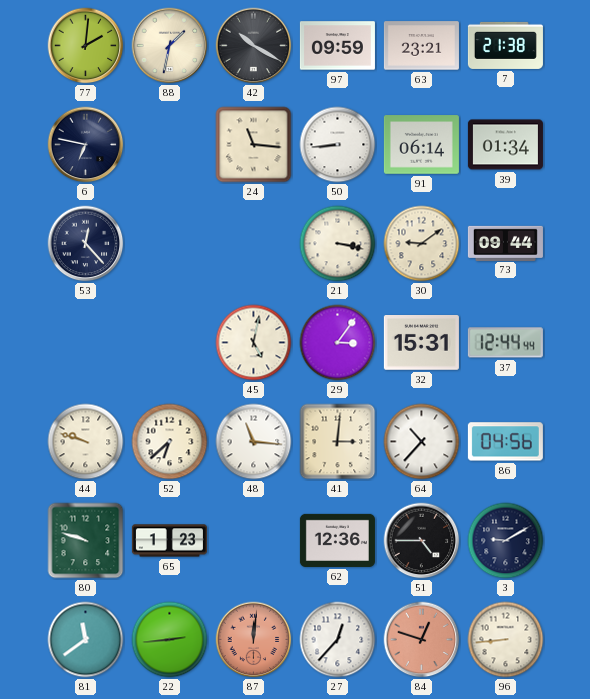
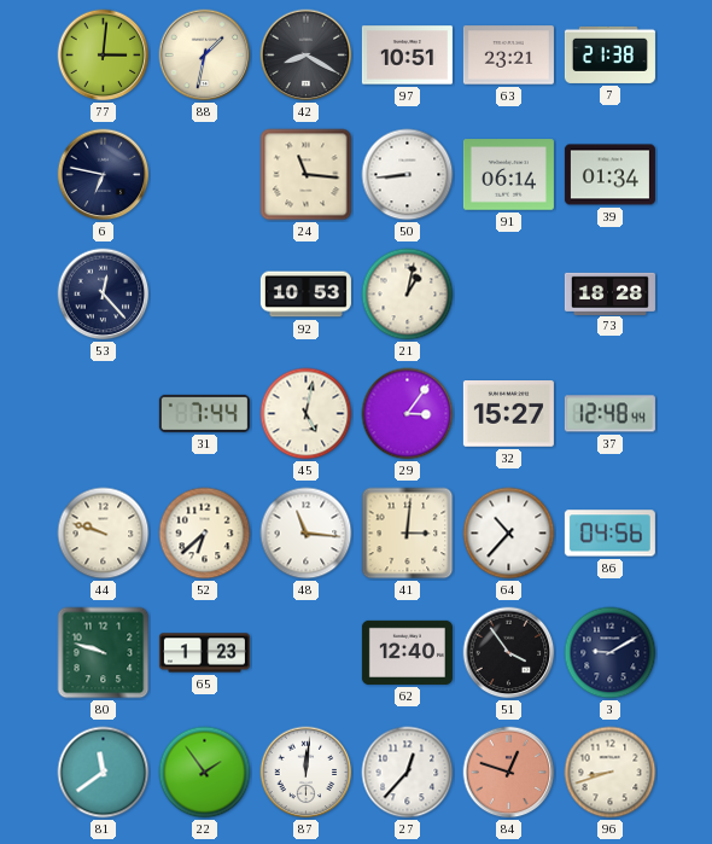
77: 2:01 -> 3:01 (104, 56)
42: 10:20 -> 8:20 (307, 56)
97: 09:59 -> 10:51 (407, 56)
92: none -> 10:53 (305, 295)
21: 3:17 -> 1:02 (408, 295)
30: 9:09 -> none (422, 244)
73: 09:44 -> 18:28 (609, 293)
31: none -> 7:44 (204, 413)
32: 15:31 -> 15:27 (508, 414)
37: 12:44 -> 12:48 (609, 414)
62: 12:36 -> 12:40 (407, 652)
51: 4:45 -> 3:54 (509, 653)
22: 2:44 -> 1:54 (205, 773)
87 dial: salmon -> white (307, 773)
96: 8:44 -> 8:42 (611, 773)
